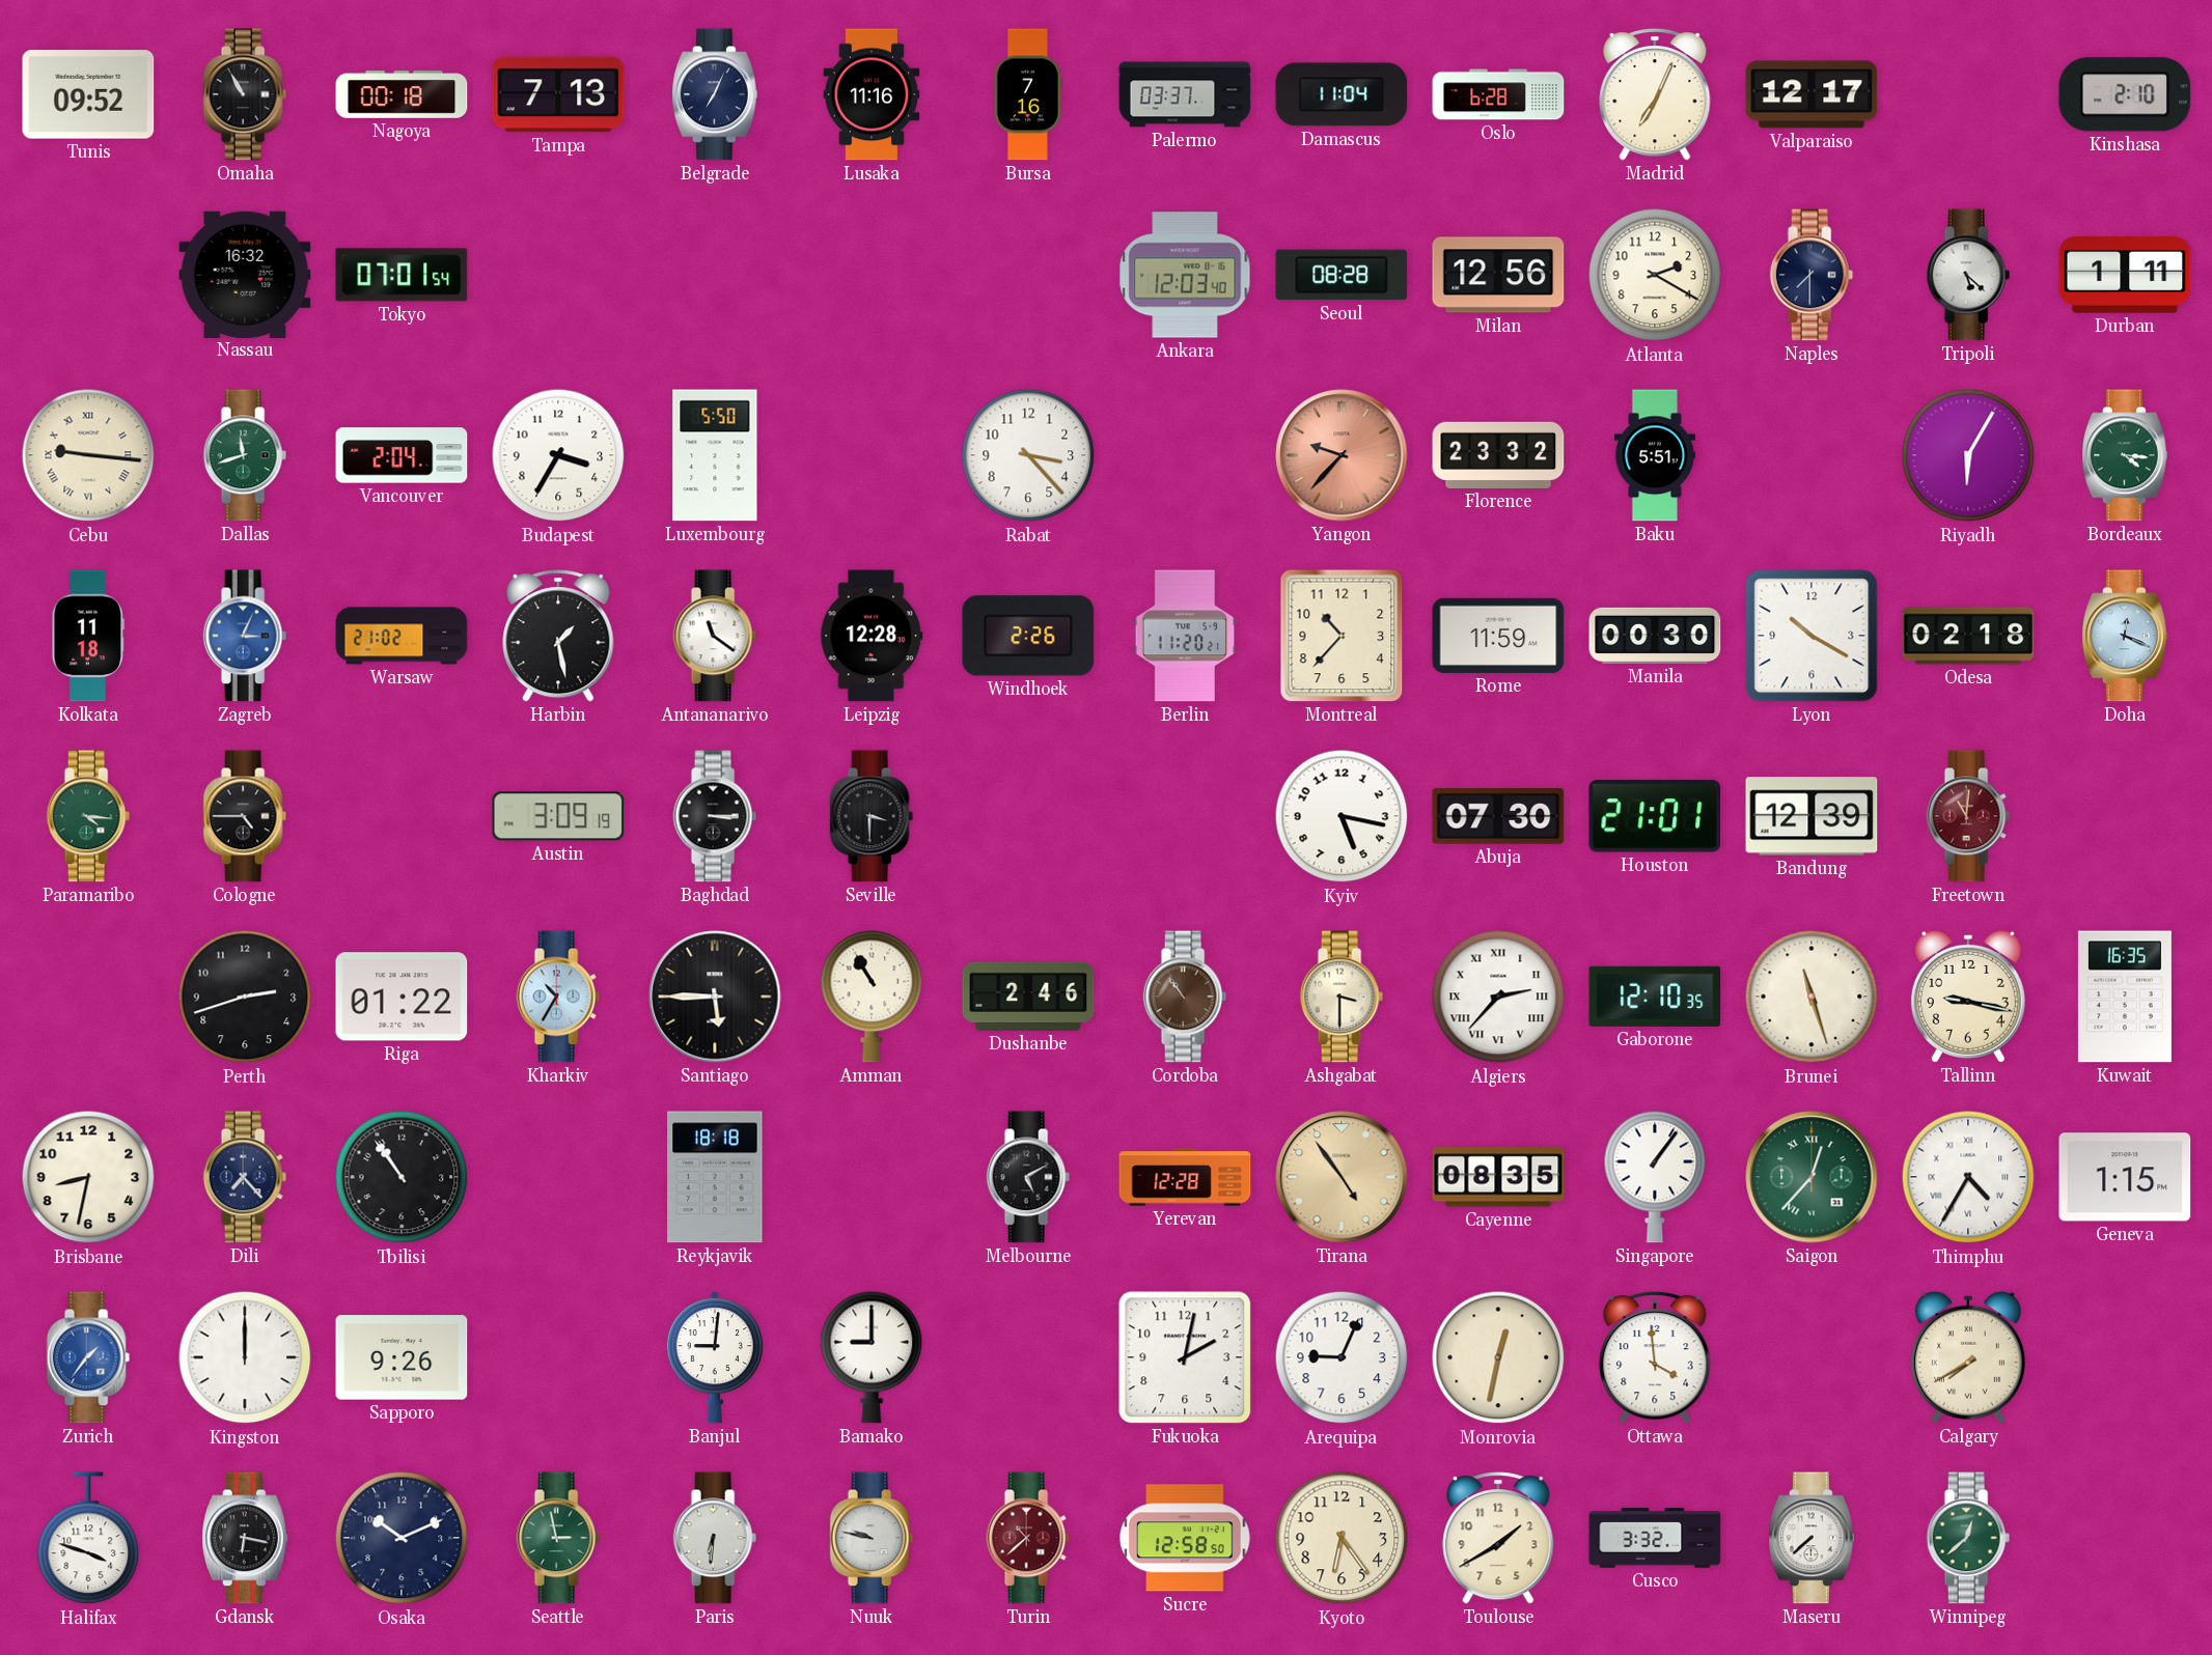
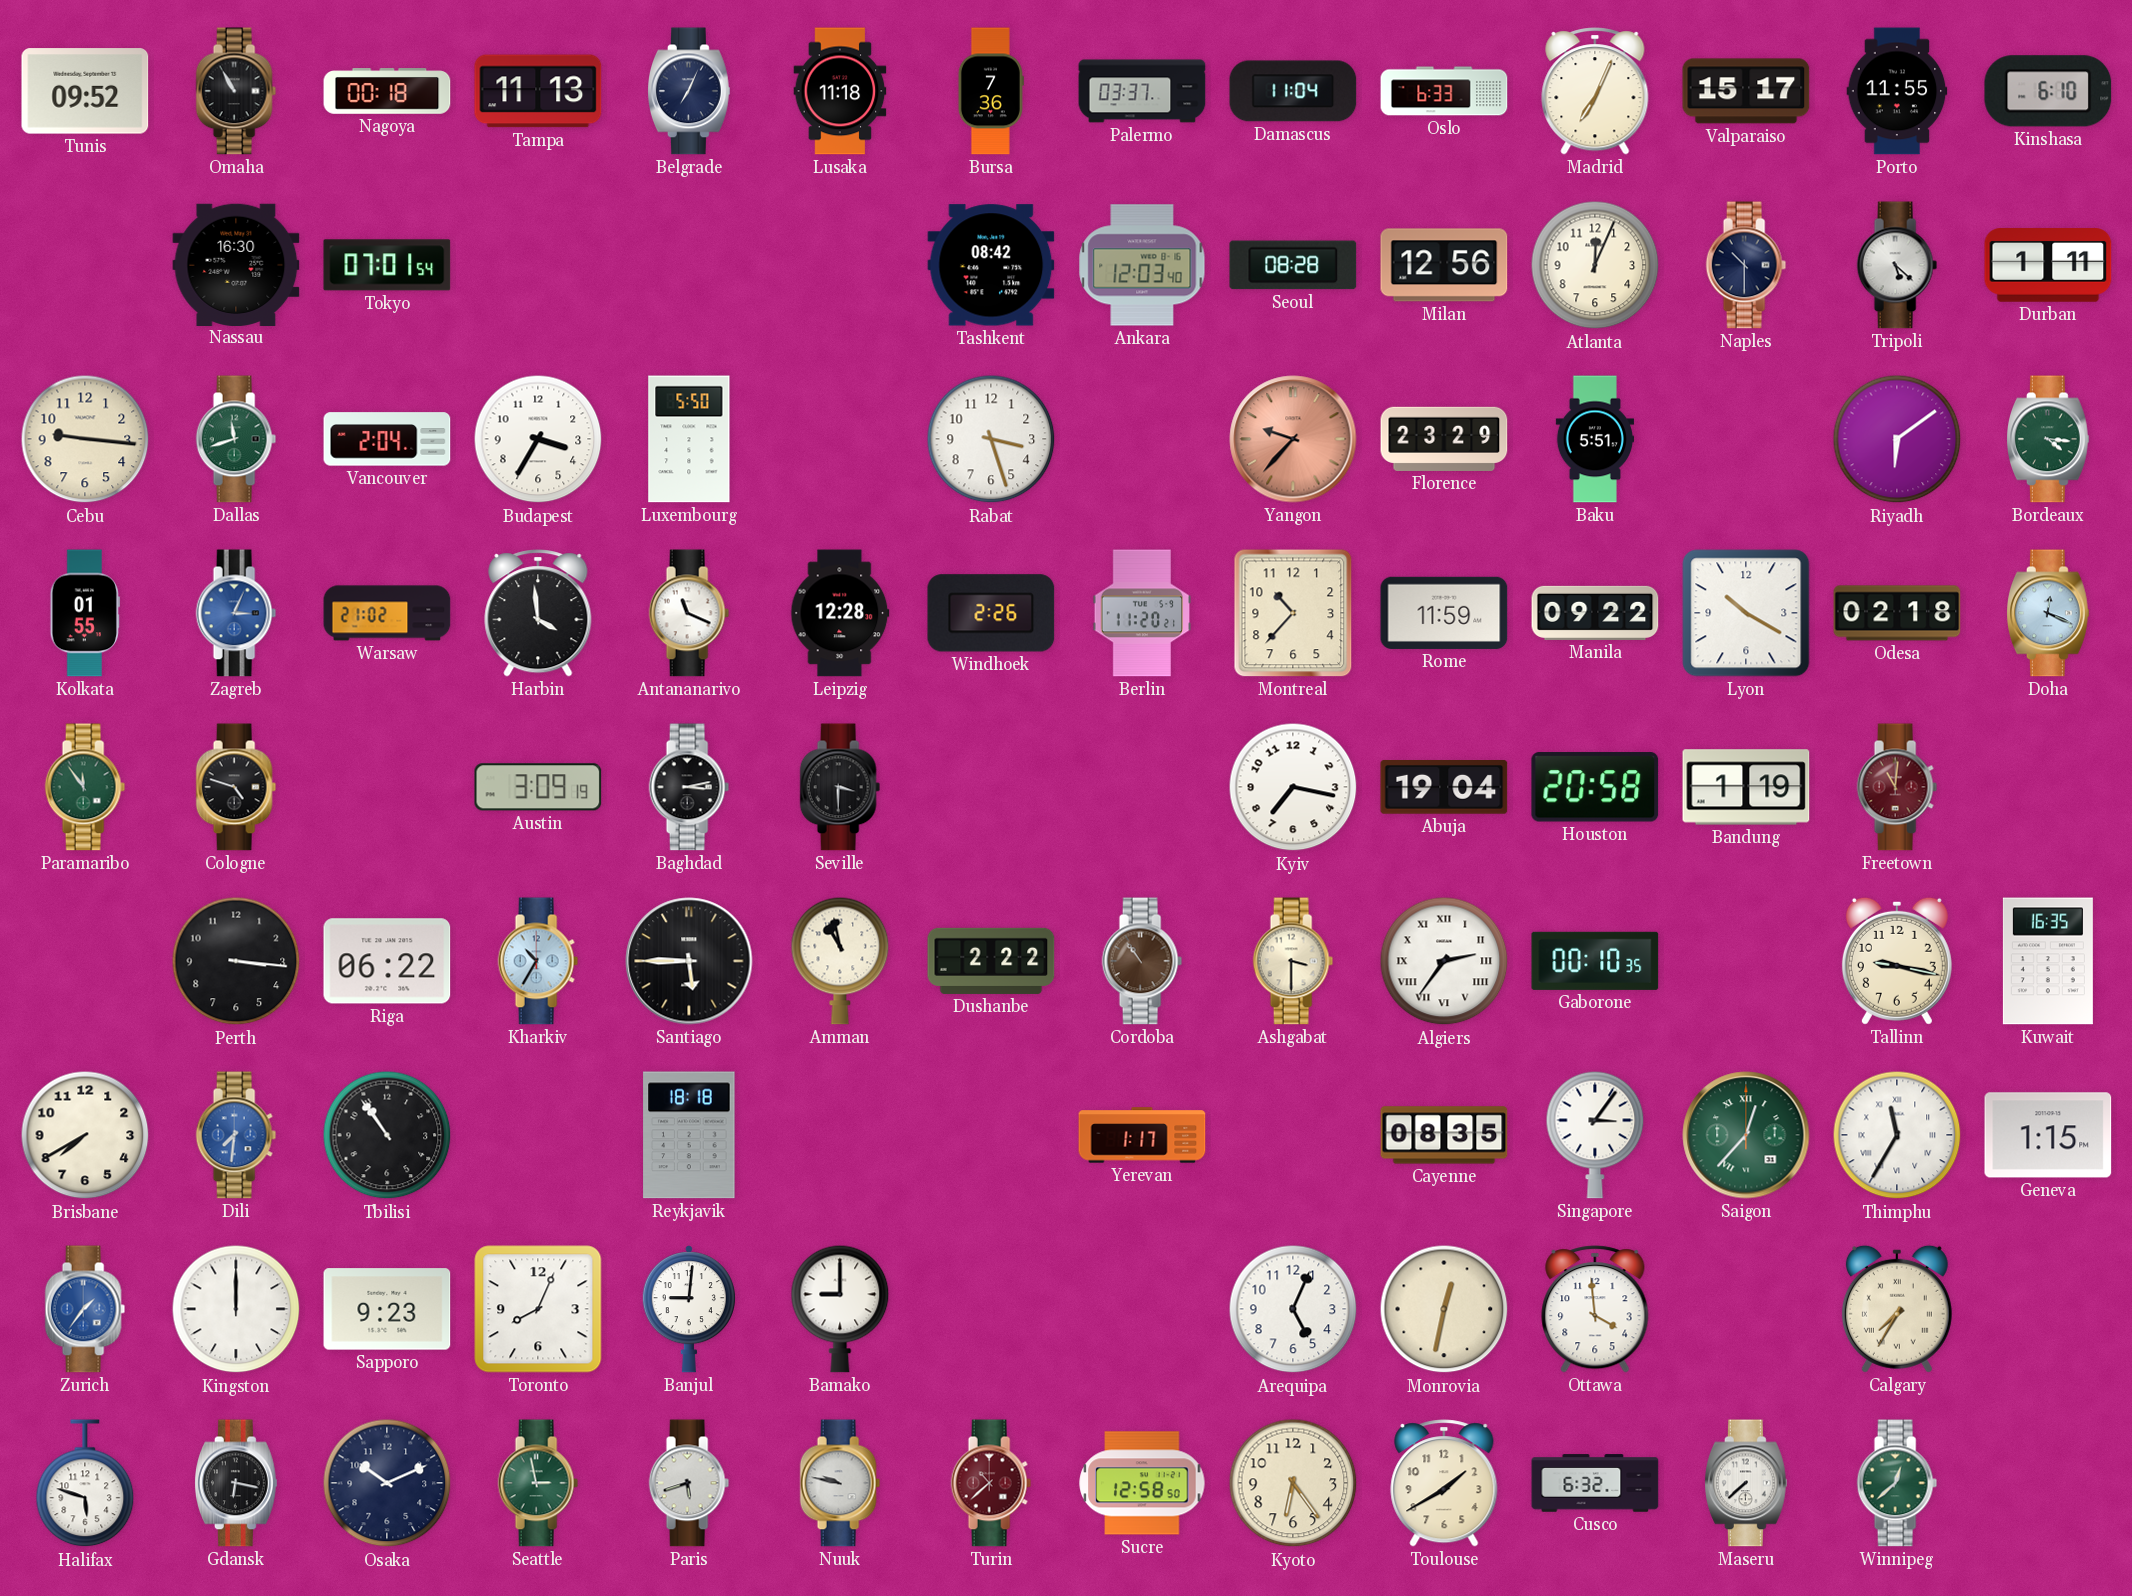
Tampa: 7:13 -> 11:13 (538, 91)
Lusaka: 11:16 -> 11:18 (840, 91)
Bursa: 7:16 -> 7:36 (991, 91)
Oslo: 6:28 -> 6:33 (1444, 91)
Valparaiso: 12:17 -> 15:17 (1746, 91)
Porto: none -> 11:55 (1897, 91)
Kinshasa: 2:10 -> 6:10 (2048, 91)
Nassau: 16:32 -> 16:30 (236, 264)
Tashkent: none -> 08:42 (991, 265)
Atlanta: 2:20 -> 12:04 (1595, 265)
Naples: 7:30 -> 10:30 (1746, 265)
Cebu numerals: Roman -> Arabic (85, 439)
Rabat: 3:23 -> 3:27 (991, 439)
Florence: 23:32 -> 23:29 (1444, 439)
Riyadh: 6:05 -> 6:09 (1897, 439)
Kolkata: 11:18 -> 01:55 (84, 613)
Harbin: 1:28 -> 3:59 (538, 613)
Antananarivo: 11:21 -> 11:19 (689, 613)
Manila: 00:30 -> 09:22 (1595, 613)
Paramaribo: 4:16 -> 11:54 (85, 787)
Cologne: 4:45 -> 4:48 (236, 787)
Baghdad: 3:15 -> 3:13 (689, 787)
Kyiv: 5:17 -> 7:17 (1293, 787)
Abuja: 07:30 -> 19:04 (1444, 788)
Houston: 21:01 -> 20:58 (1595, 787)
Bandung: 12:39 -> 1:19 (1746, 787)
Perth: 2:42 -> 3:16 (236, 961)
Riga: 01:22 -> 06:22 (387, 961)
Amman: 10:55 -> 10:58 (840, 961)
Dushanbe: 2:46 -> 2:22 (991, 961)
Algiers: 2:37 -> 2:36 (1444, 961)
Gaborone: 12:10 -> 00:10 (1595, 961)
Brunei: 11:27 -> none (1812, 997)
Brisbane: 8:32 -> 7:40 (85, 1135)
Dili: 7:23 -> 7:31 (236, 1135)
Dili dial: navy -> blue (236, 1135)
Melbourne: 5:10 -> none (1028, 1177)
Yerevan: 12:28 -> 1:17 (1142, 1135)
Tirana: 4:54 -> none (1342, 1177)
Singapore: 1:06 -> 3:06 (1595, 1135)
Thimphu: 4:35 -> 11:35 (1897, 1135)
Sapporo: 9:26 -> 9:23 (387, 1309)
Toronto: none -> 8:04 (538, 1309)
Fukuoka: 2:02 -> none (1185, 1357)
Arequipa: 9:04 -> 5:04 (1293, 1309)
Calgary: 7:40 -> 7:35 (1897, 1309)
Halifax: 3:48 -> 5:48 (85, 1484)
Paris: 6:31 -> 5:42 (689, 1483)
Cusco: 3:32 -> 6:32 (1595, 1483)
